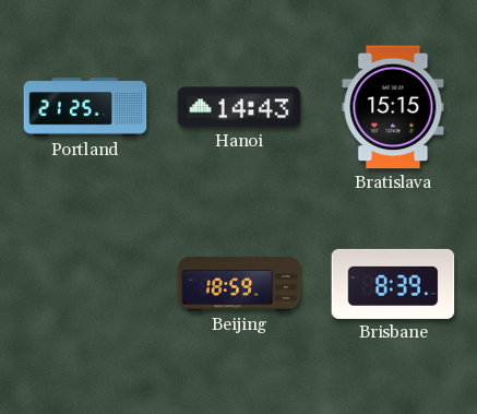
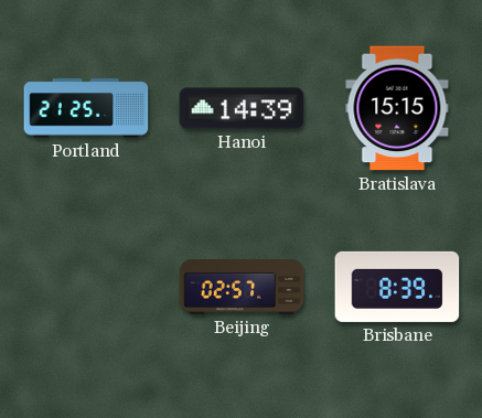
Hanoi: 14:43 -> 14:39 (242, 108)
Beijing: 18:59 -> 02:57 (242, 288)
